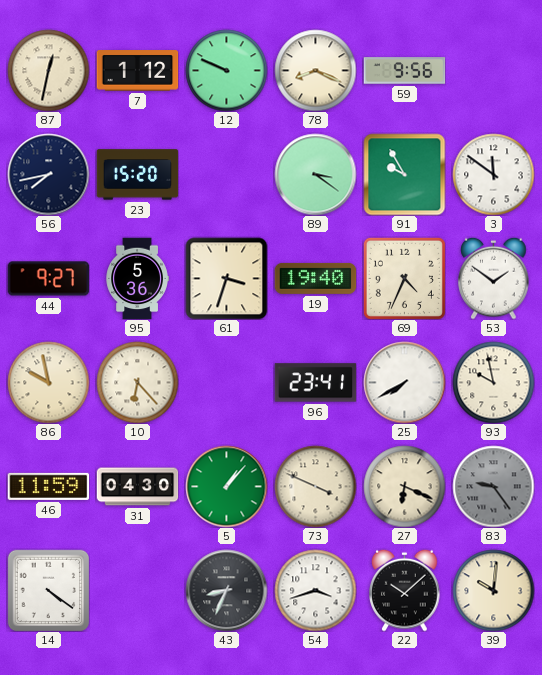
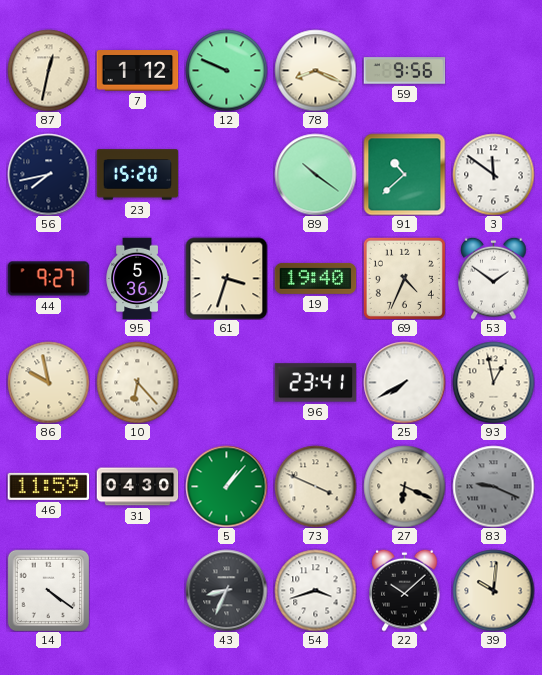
89: 3:21 -> 10:21 (315, 174)
91: 9:55 -> 10:38 (404, 174)
93: 9:58 -> 12:58 (493, 382)
83: 9:24 -> 9:19 (493, 486)
